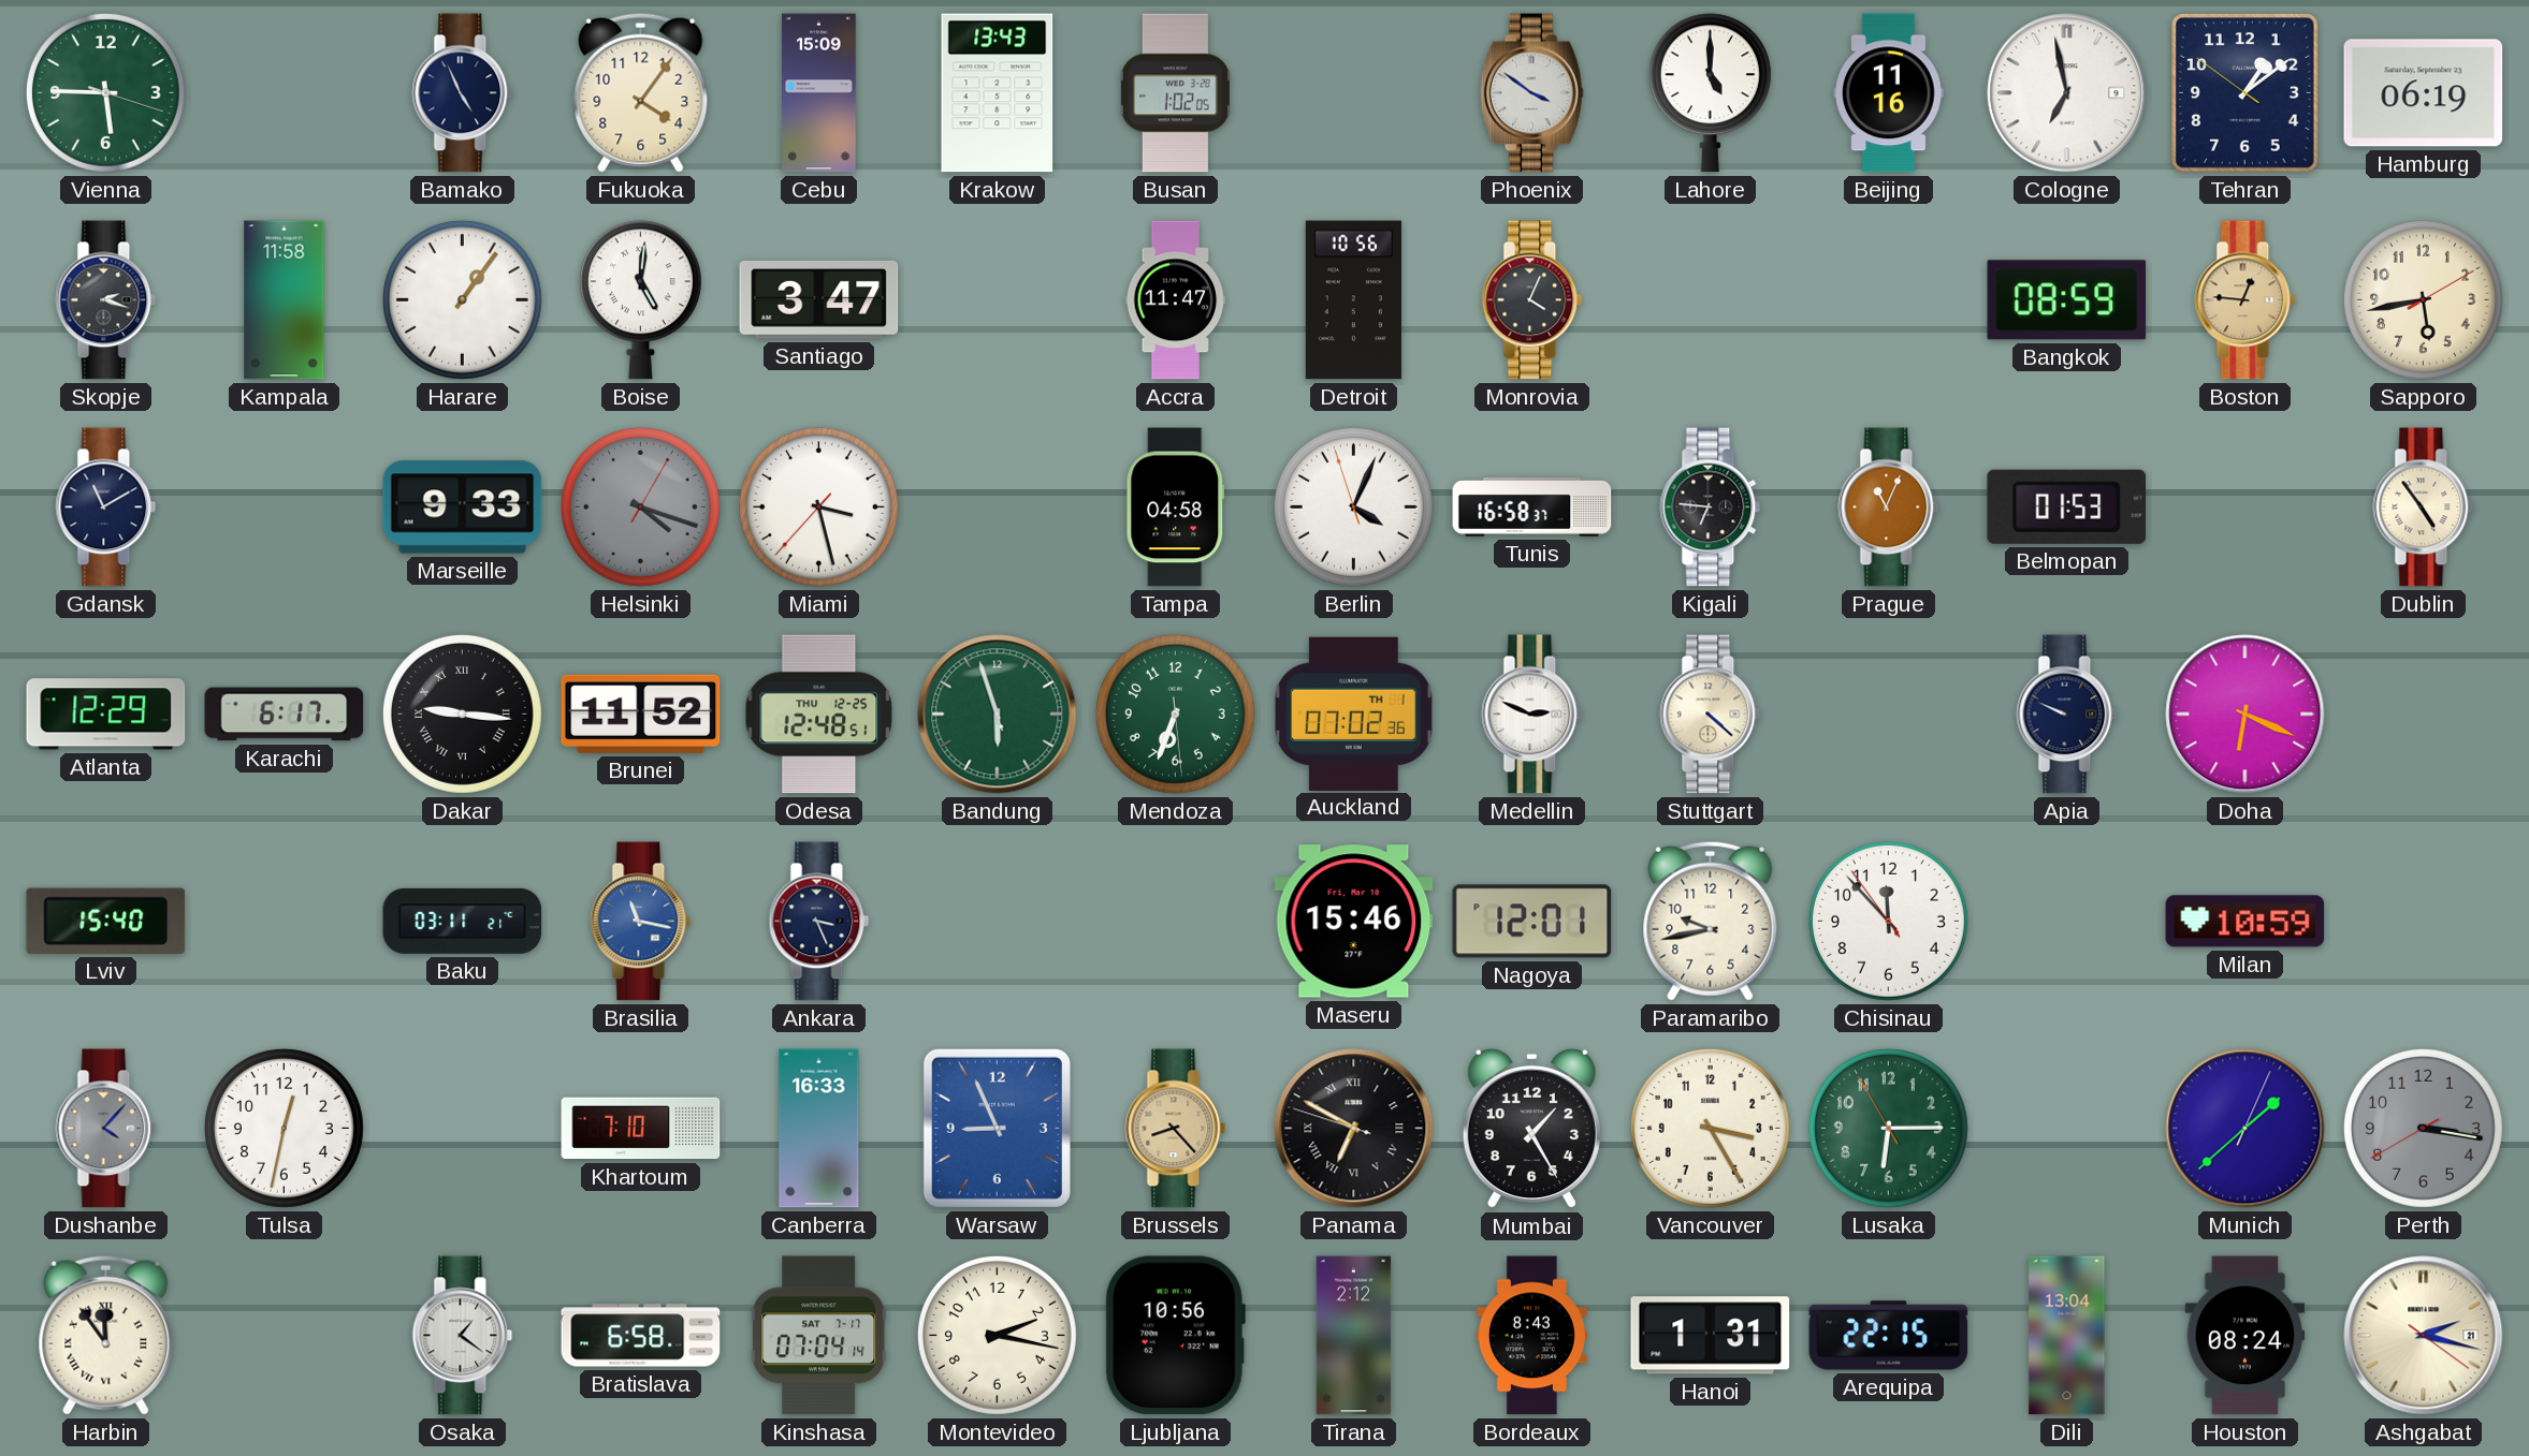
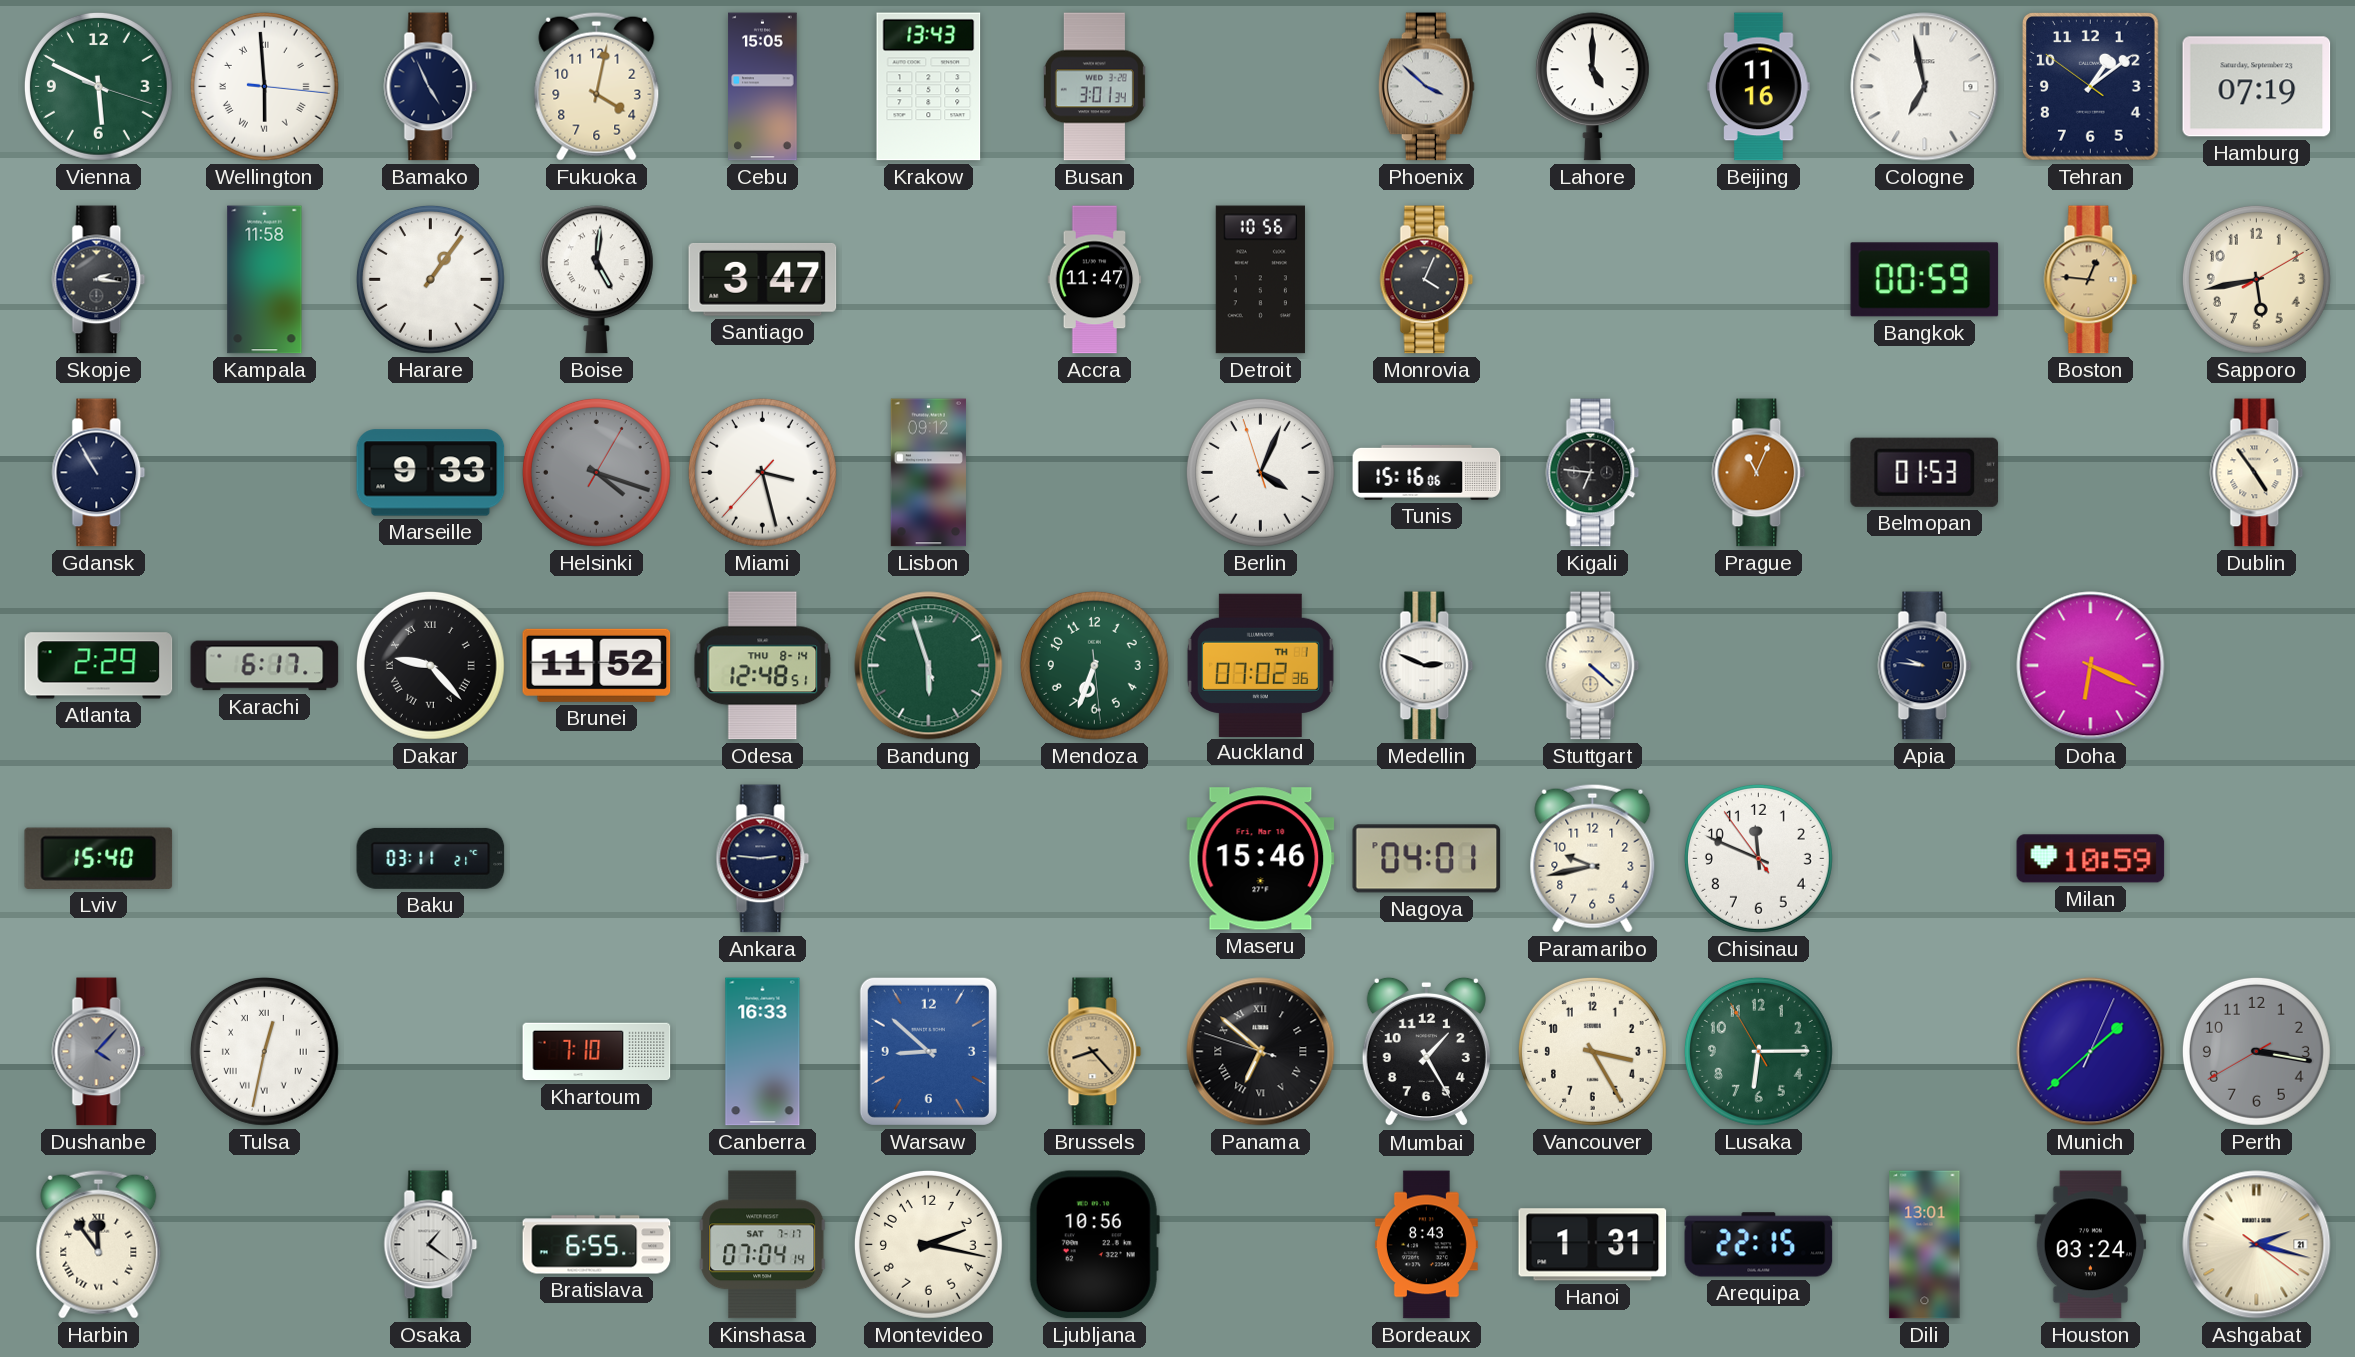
Vienna: 5:45 -> 5:49 (98, 86)
Wellington: none -> 5:59 (264, 86)
Fukuoka: 4:06 -> 4:02 (597, 86)
Cebu: 15:09 -> 15:05 (763, 87)
Busan: 1:02 -> 3:01 (1094, 87)
Phoenix: 3:51 -> 3:52 (1426, 87)
Hamburg: 06:19 -> 07:19 (2257, 87)
Skopje: 2:18 -> 2:16 (99, 280)
Bangkok: 08:59 -> 00:59 (1925, 280)
Gdansk: 11:10 -> 10:55 (99, 473)
Lisbon: none -> 09:12 (928, 473)
Tampa: 04:58 -> none (1176, 508)
Tunis: 16:58 -> 15:16 (1427, 472)
Atlanta: 12:29 -> 2:29 (99, 666)
Dakar: 9:16 -> 9:23 (430, 665)
Odesa date: THU 12-25 -> THU 8-14 (763, 666)
Apia: 9:49 -> 9:46 (1925, 666)
Brasilia: 11:17 -> none (641, 922)
Ankara: 3:26 -> 2:46 (763, 859)
Nagoya: 12:01 -> 04:01 (1427, 859)
Chisinau: 11:52 -> 11:48 (1758, 858)
Tulsa numerals: Arabic -> Roman (264, 1051)
Warsaw: 8:56 -> 8:52 (928, 1051)
Panama: 6:49 -> 6:51 (1261, 1052)
Bratislava: 6:58 -> 6:55 (597, 1245)
Tirana: 2:12 -> none (1354, 1336)
Dili: 13:04 -> 13:01 (1925, 1245)
Houston: 08:24 -> 03:24 (2091, 1245)
